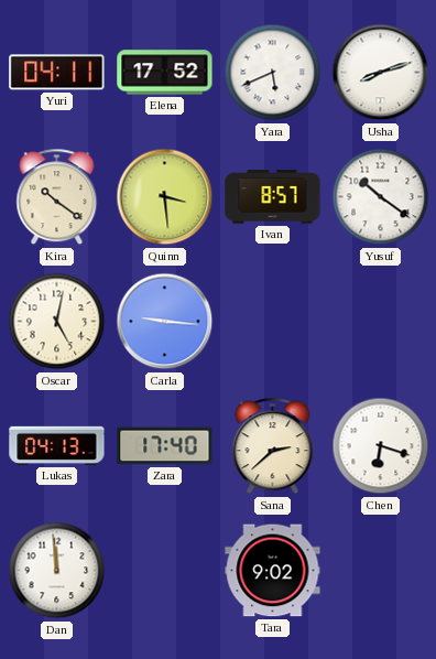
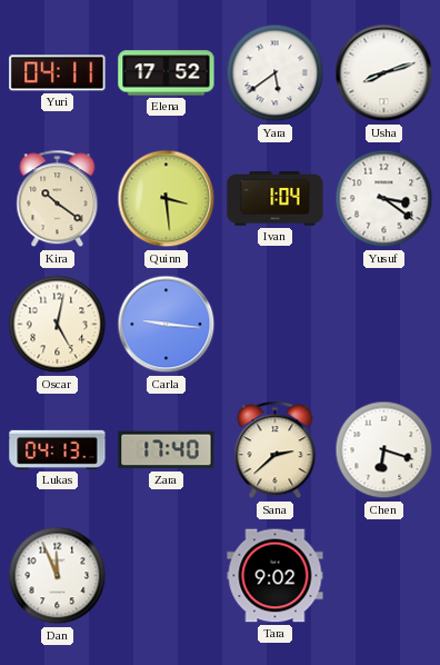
Yara: 5:41 -> 5:39 (276, 73)
Ivan: 8:57 -> 1:04 (276, 199)
Yusuf: 10:21 -> 3:21 (384, 199)
Dan: 11:59 -> 11:56 (58, 576)
